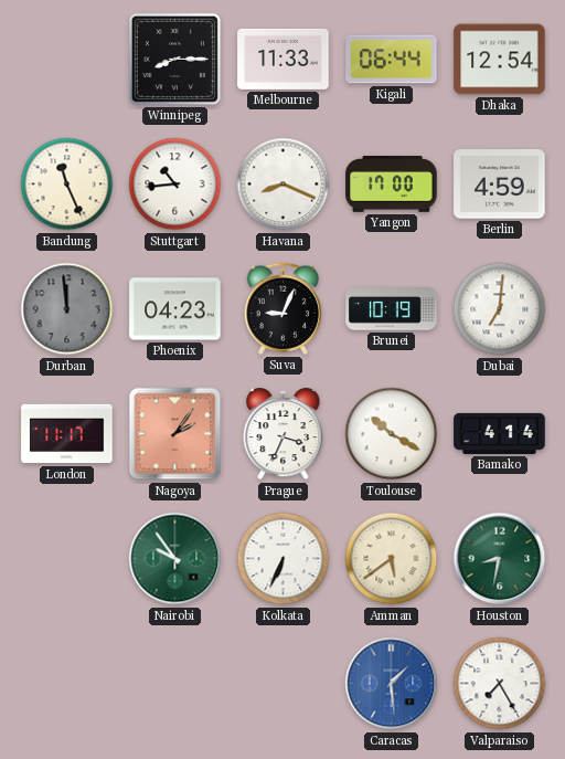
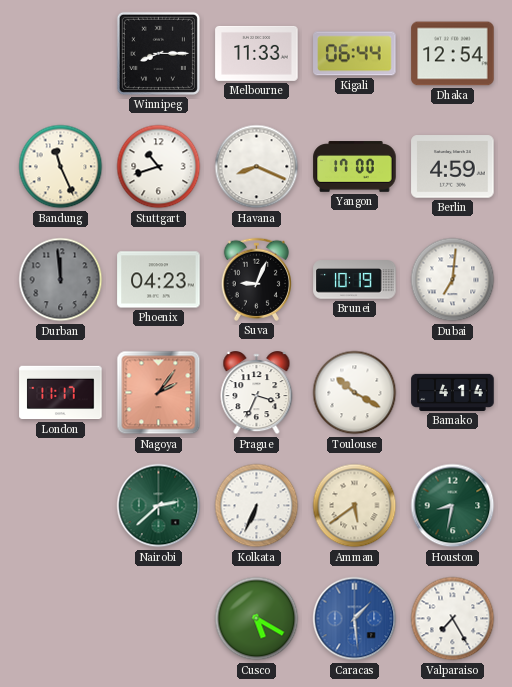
Stuttgart: 10:44 -> 10:42 (159, 167)
Nairobi: 9:54 -> 2:38 (159, 506)
Cusco: none -> 5:20 (257, 619)
